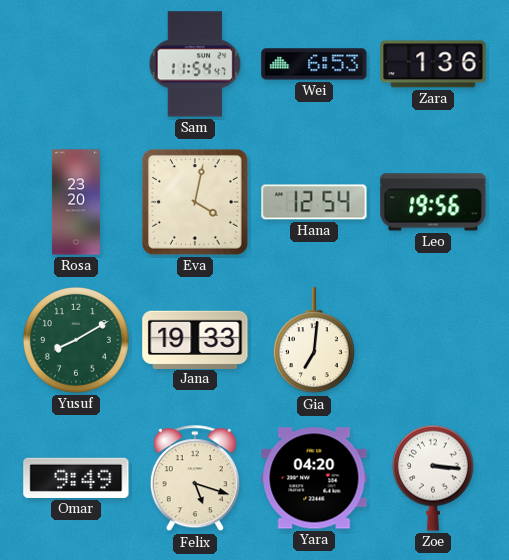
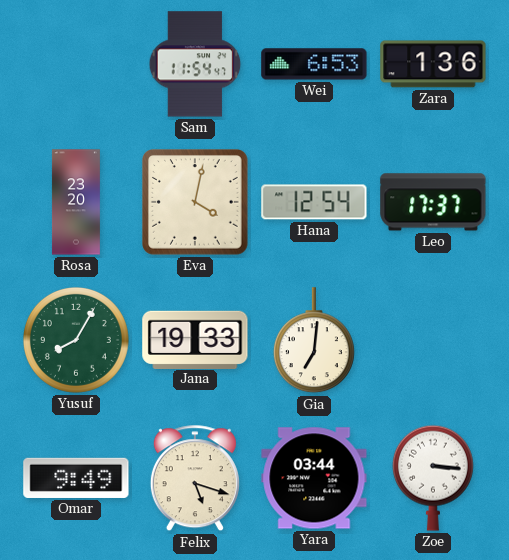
Leo: 19:56 -> 17:37 (433, 202)
Yusuf: 8:10 -> 8:05 (76, 340)
Yara: 04:20 -> 03:44 (314, 478)
